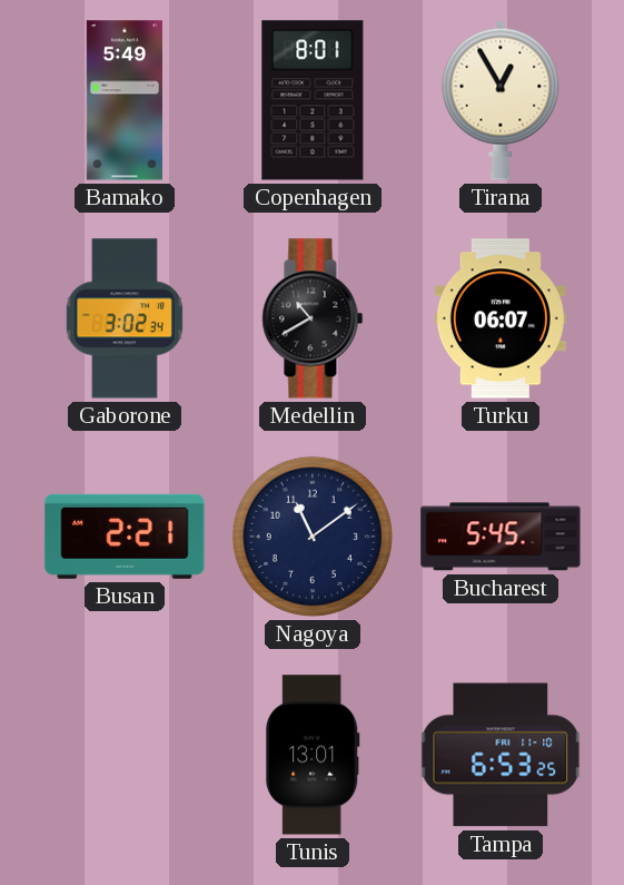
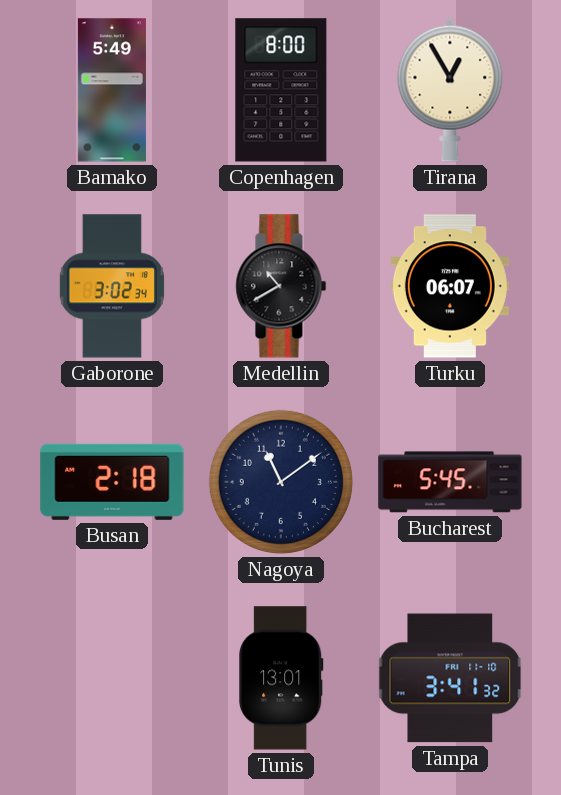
Copenhagen: 8:01 -> 8:00 (281, 90)
Busan: 2:21 -> 2:18 (112, 482)
Tampa: 6:53 -> 3:41 (450, 678)
